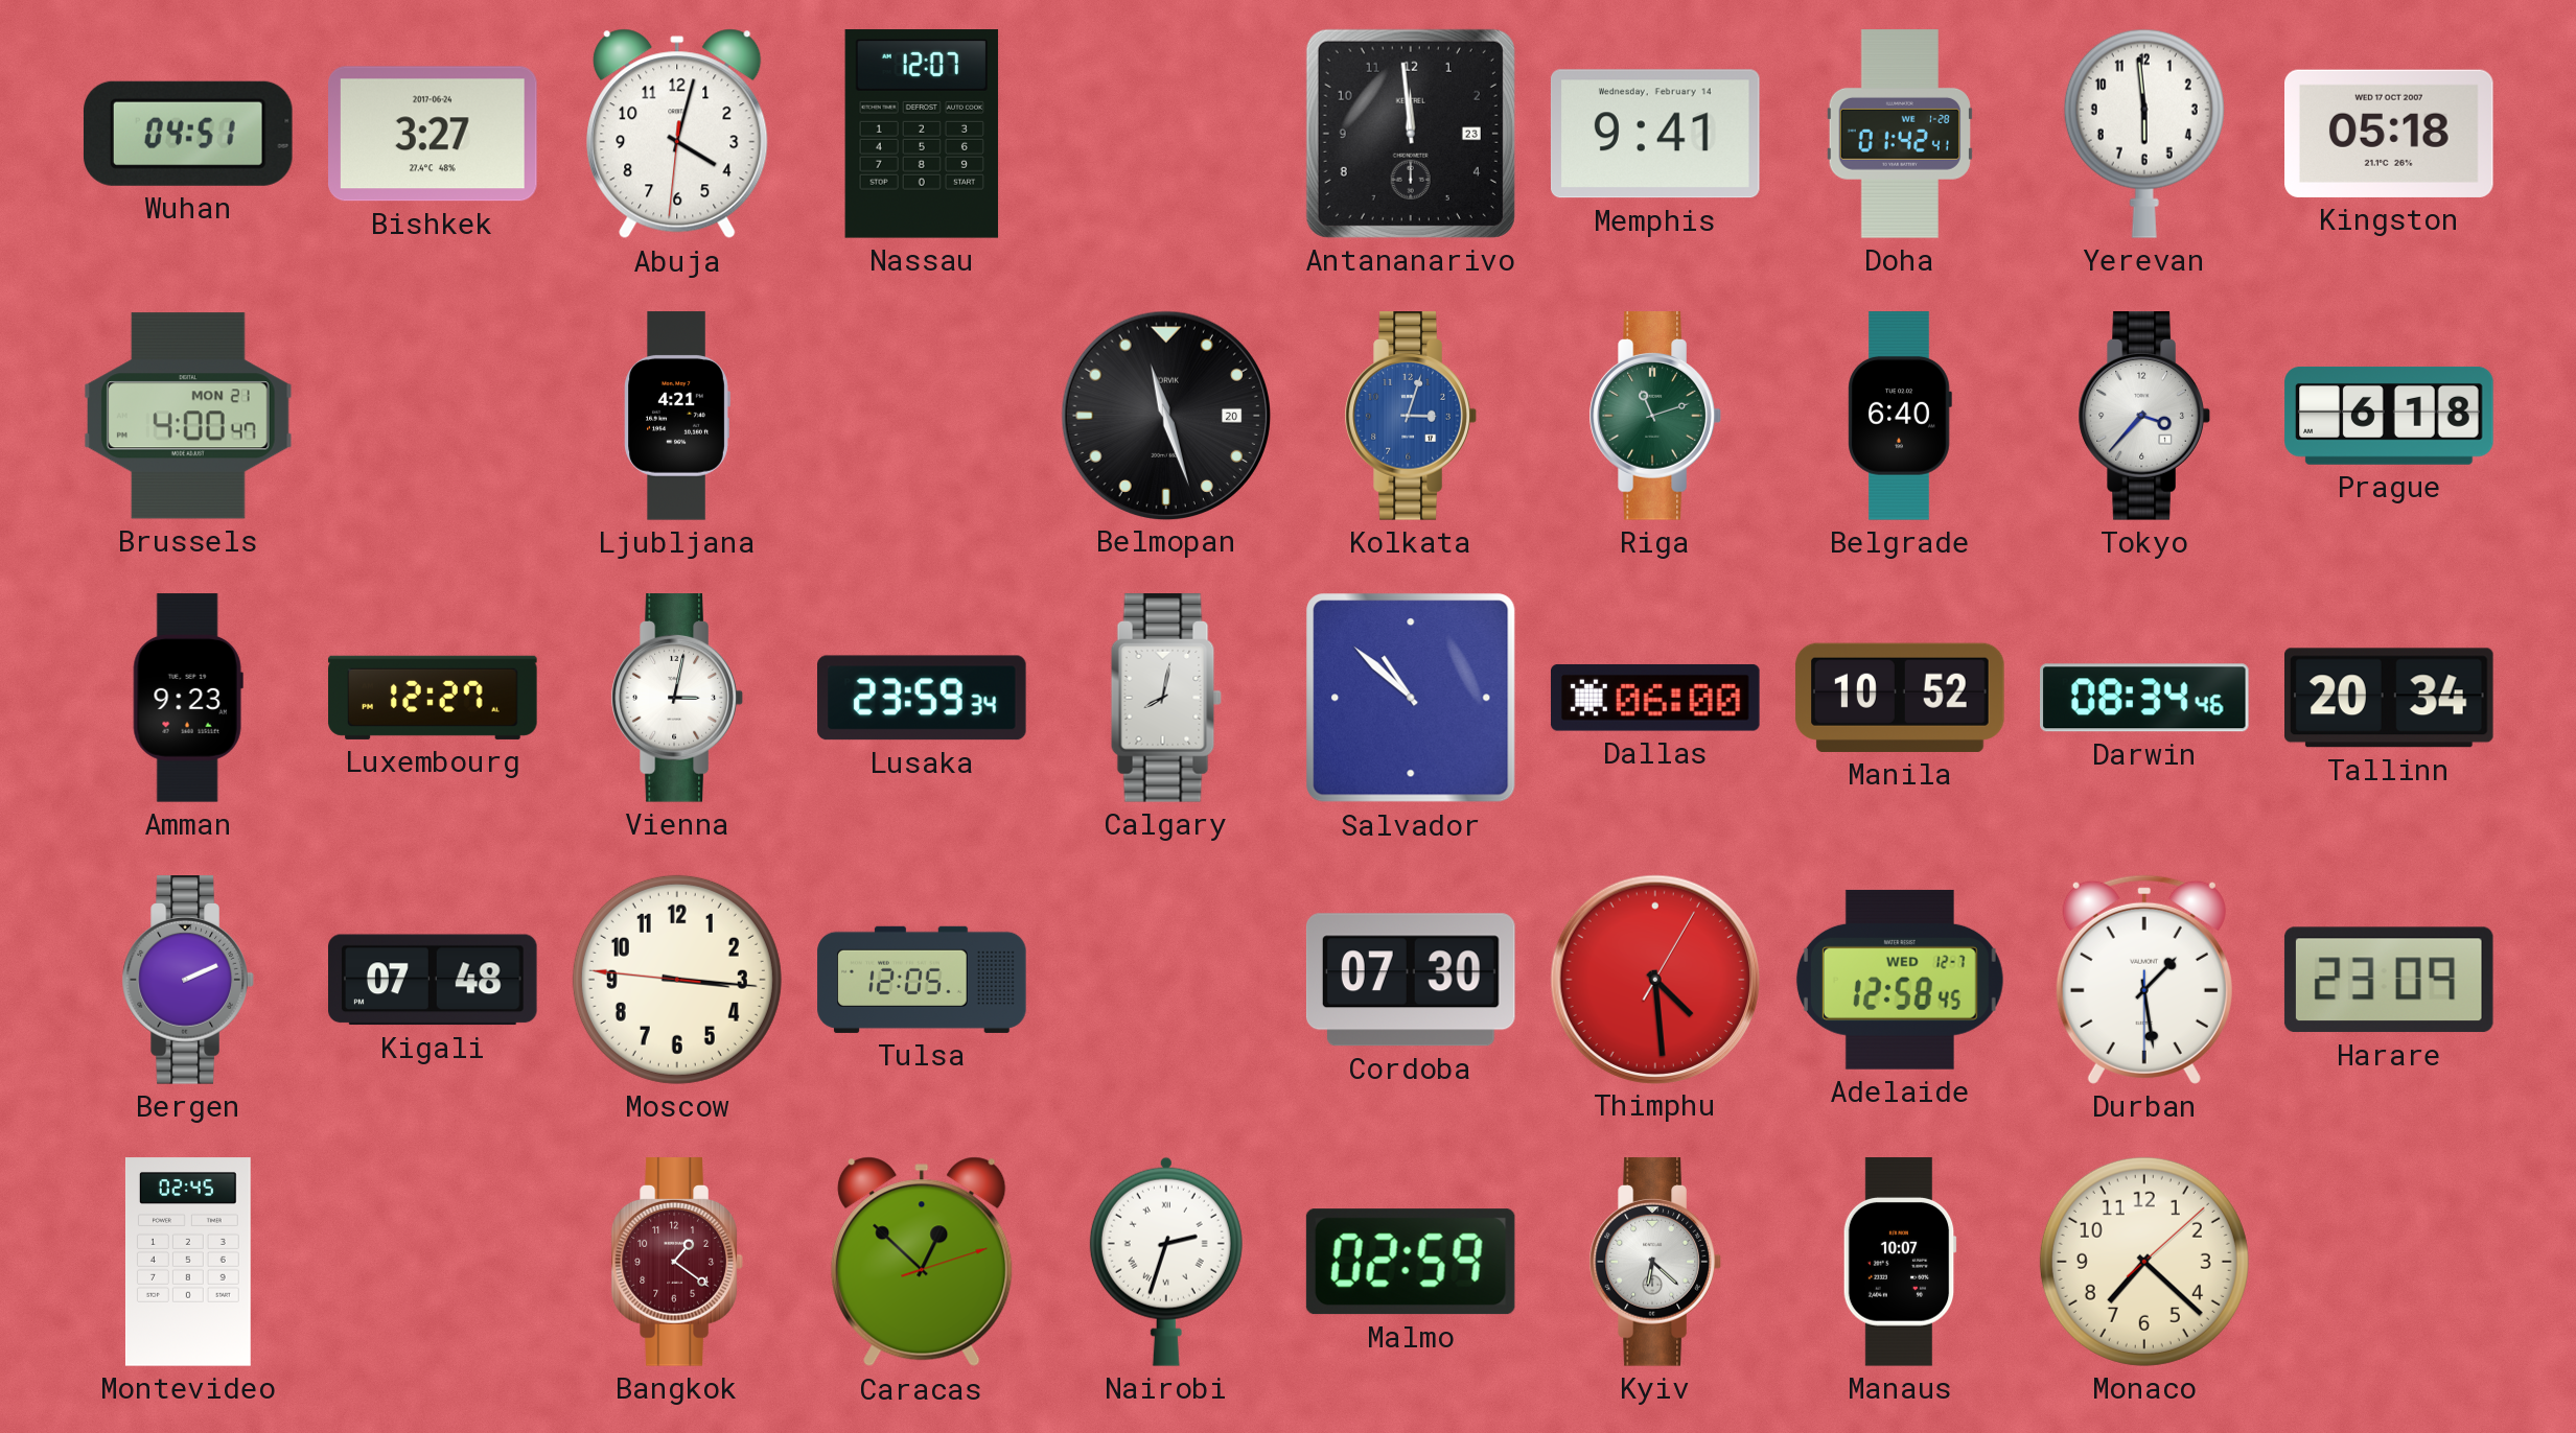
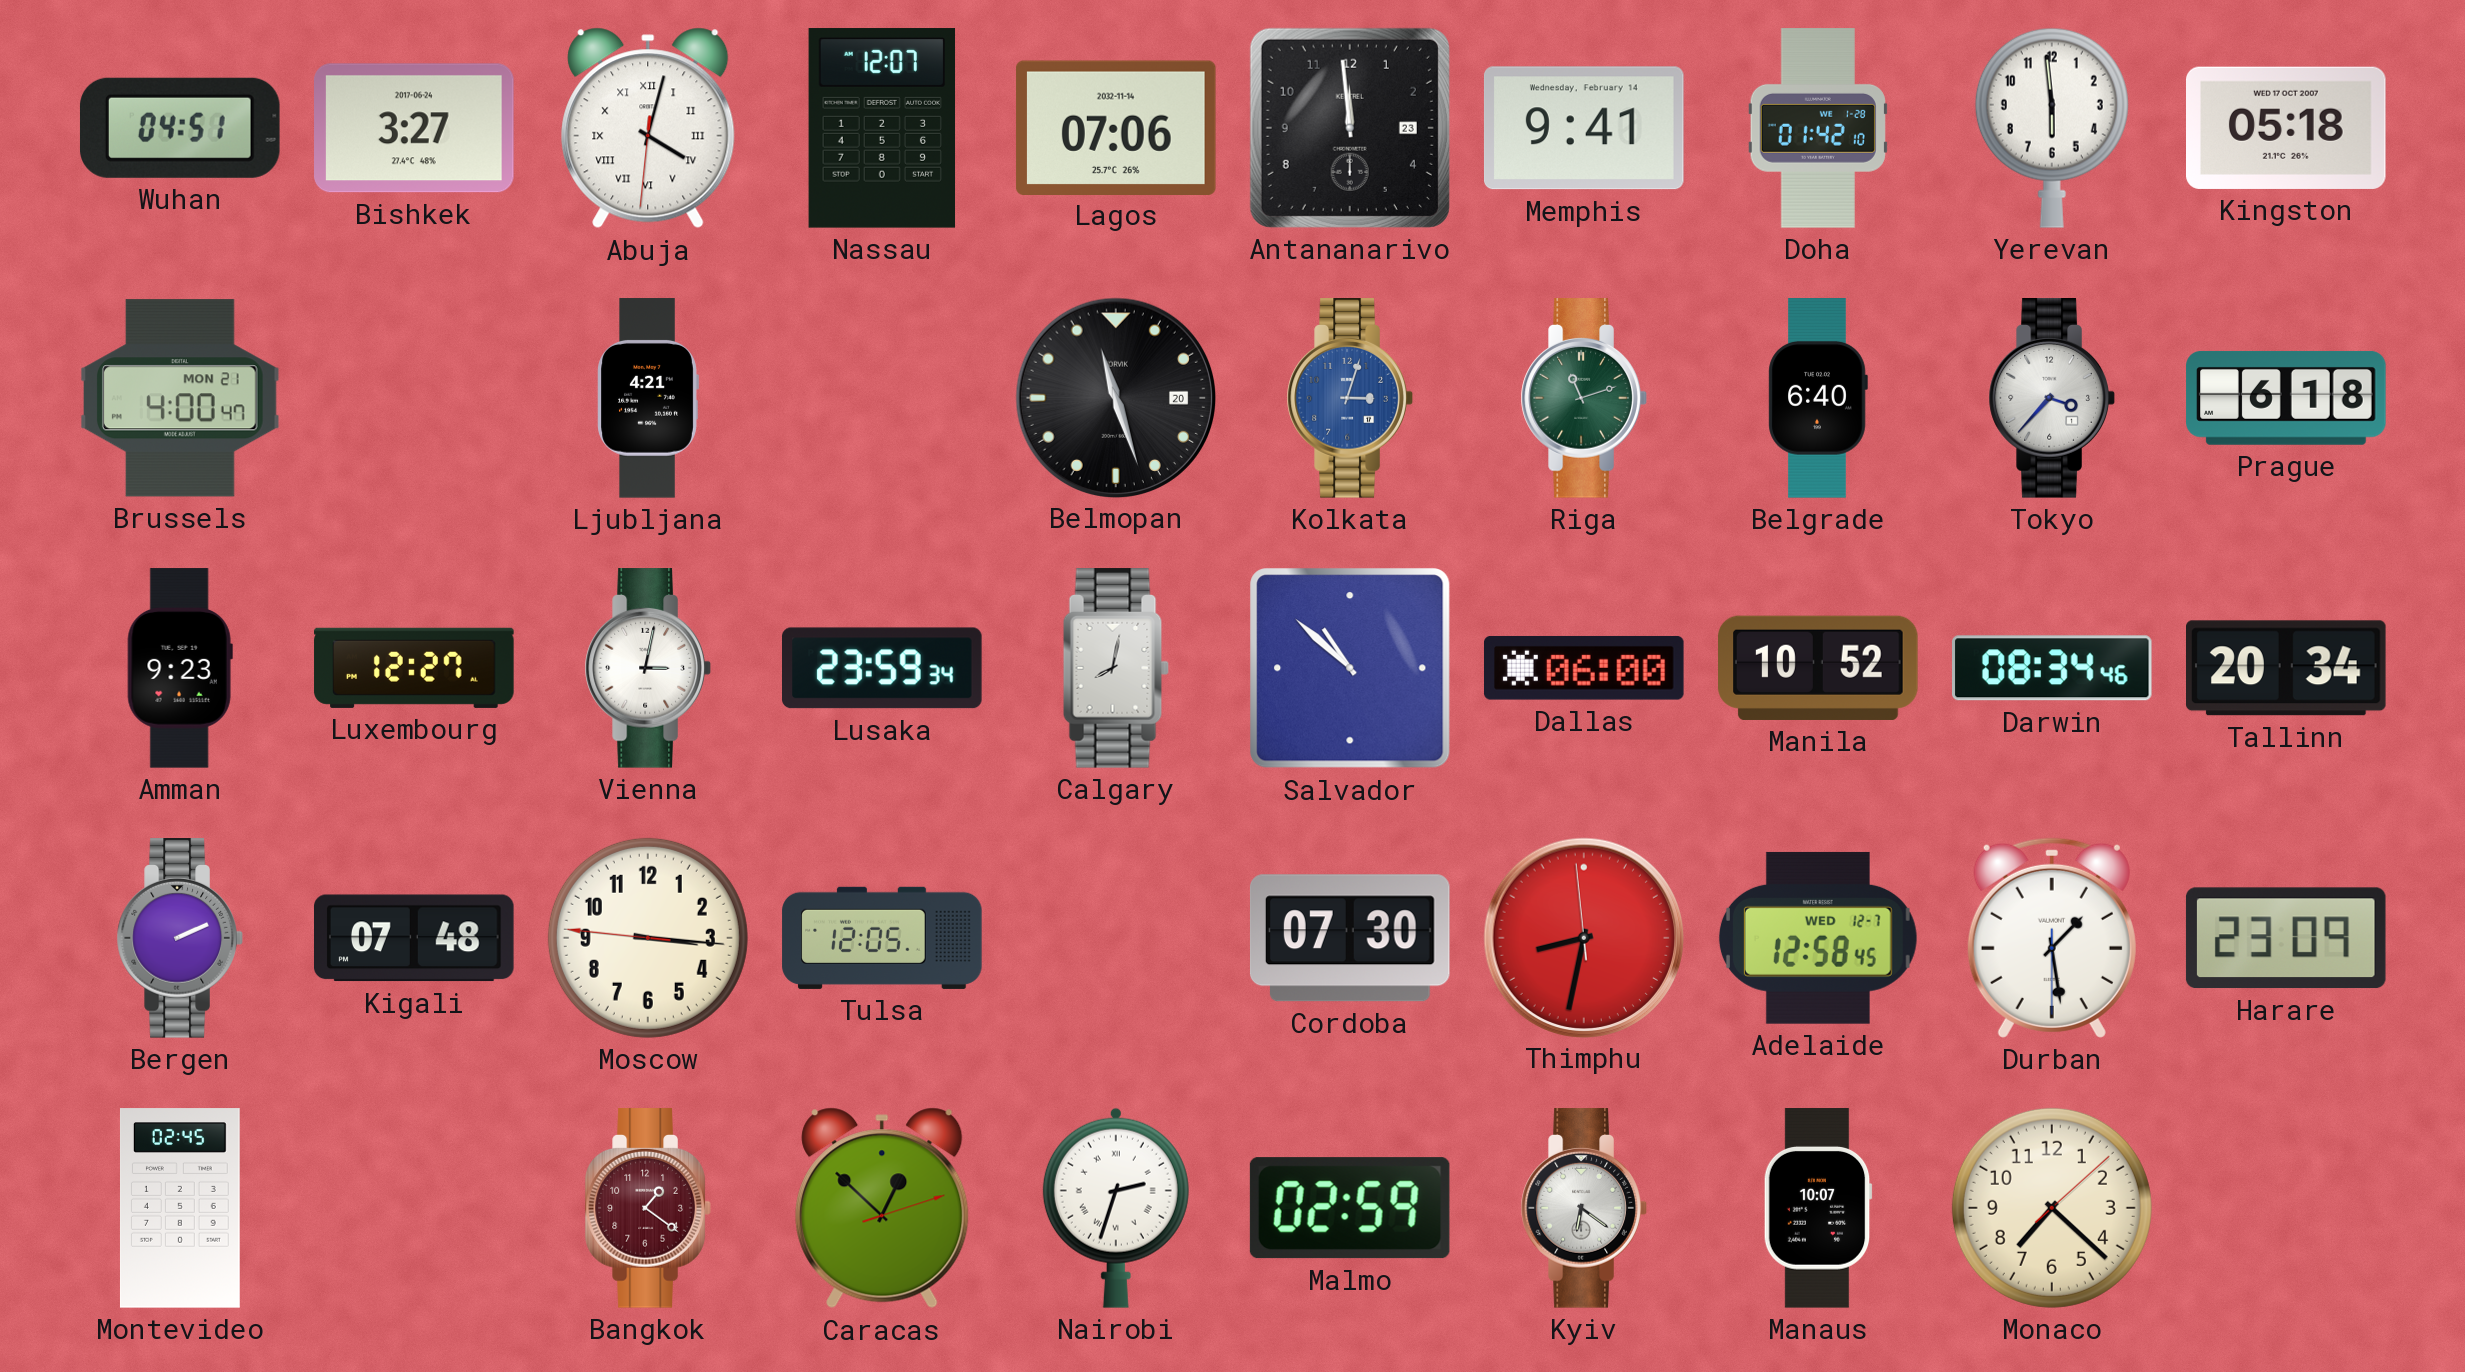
Abuja numerals: Arabic -> Roman (648, 128)
Lagos: none -> 07:06 (1116, 127)
Doha: 01:42:41 -> 01:42:10 (1818, 128)
Thimphu: 4:29 -> 8:31 (1583, 937)
Kyiv: 6:22 -> 6:21 (1584, 1208)
